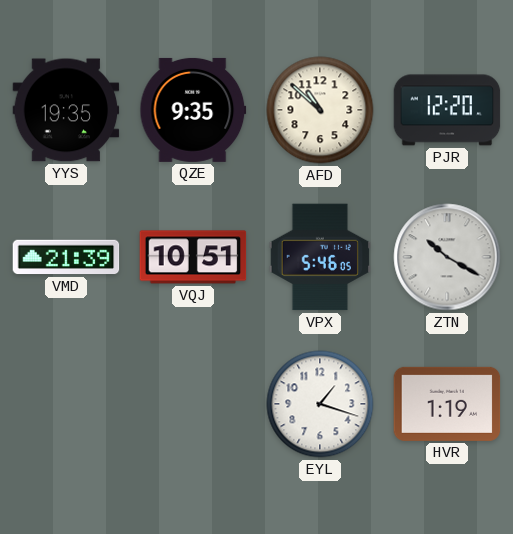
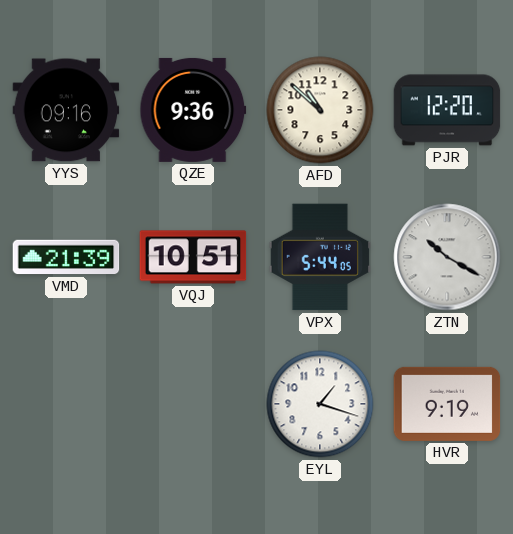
YYS: 19:35 -> 09:16 (66, 110)
QZE: 9:35 -> 9:36 (193, 110)
VPX: 5:46 -> 5:44 (319, 257)
HVR: 1:19 -> 9:19 (447, 404)
